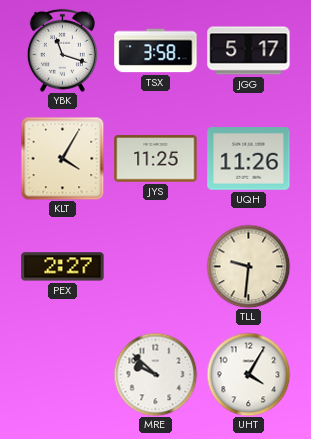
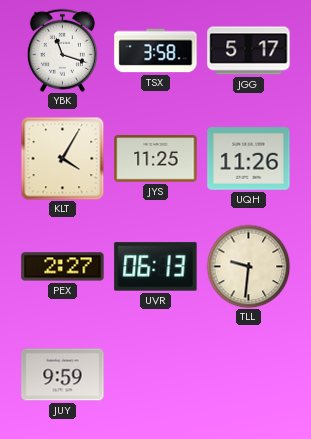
UVR: none -> 06:13 (156, 267)
JUY: none -> 9:59 (63, 375)
MRE: 9:52 -> none (155, 374)
UHT: 4:05 -> none (248, 374)
